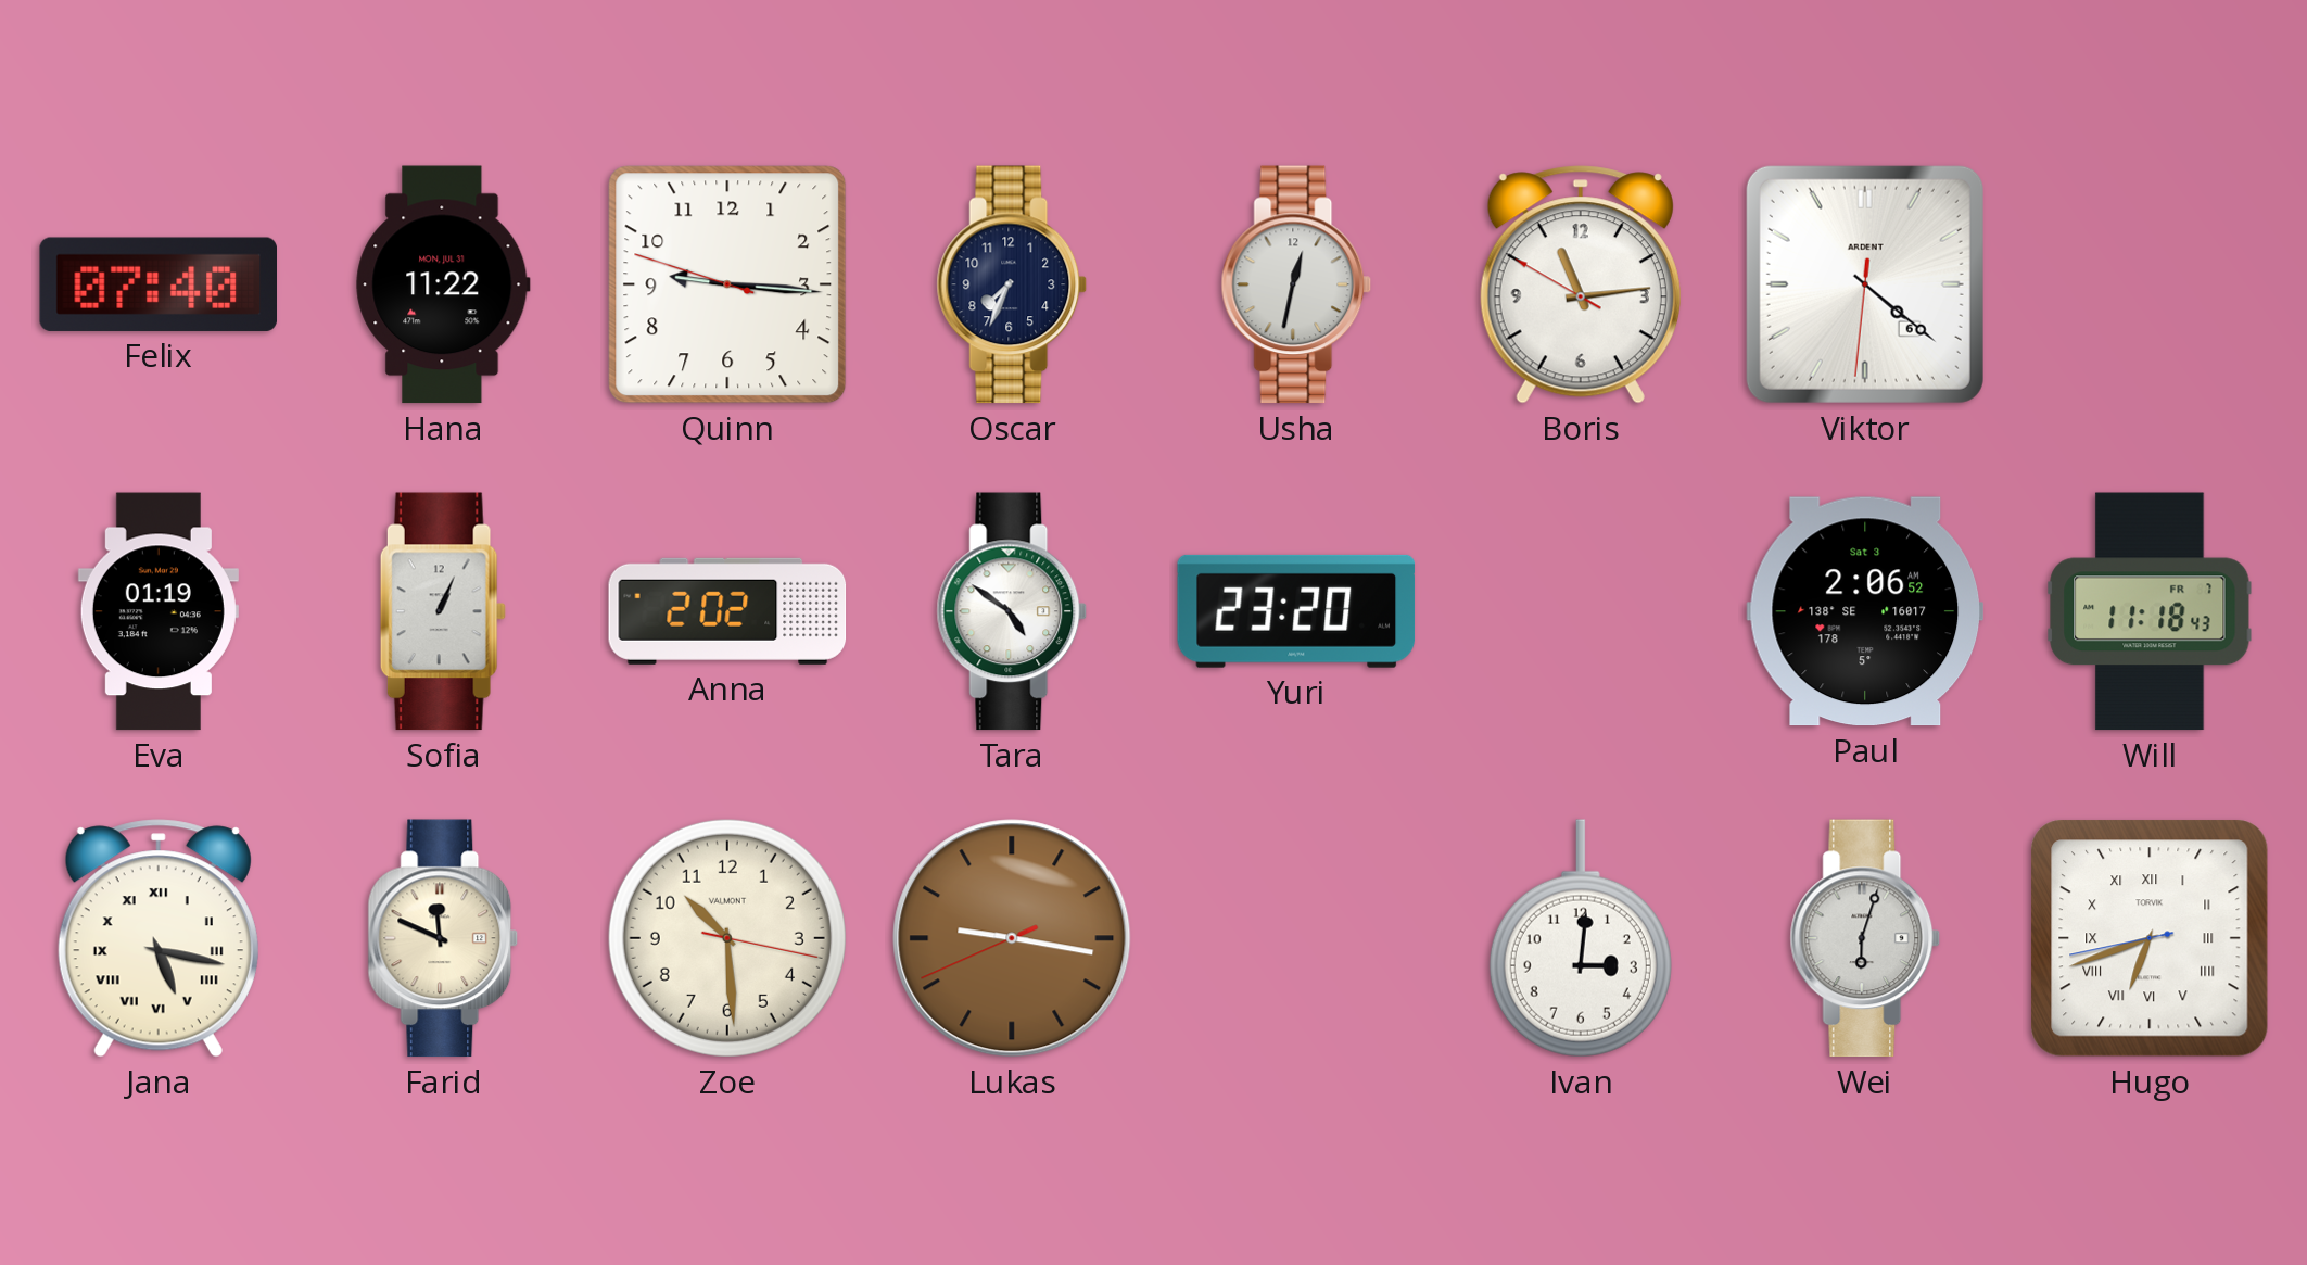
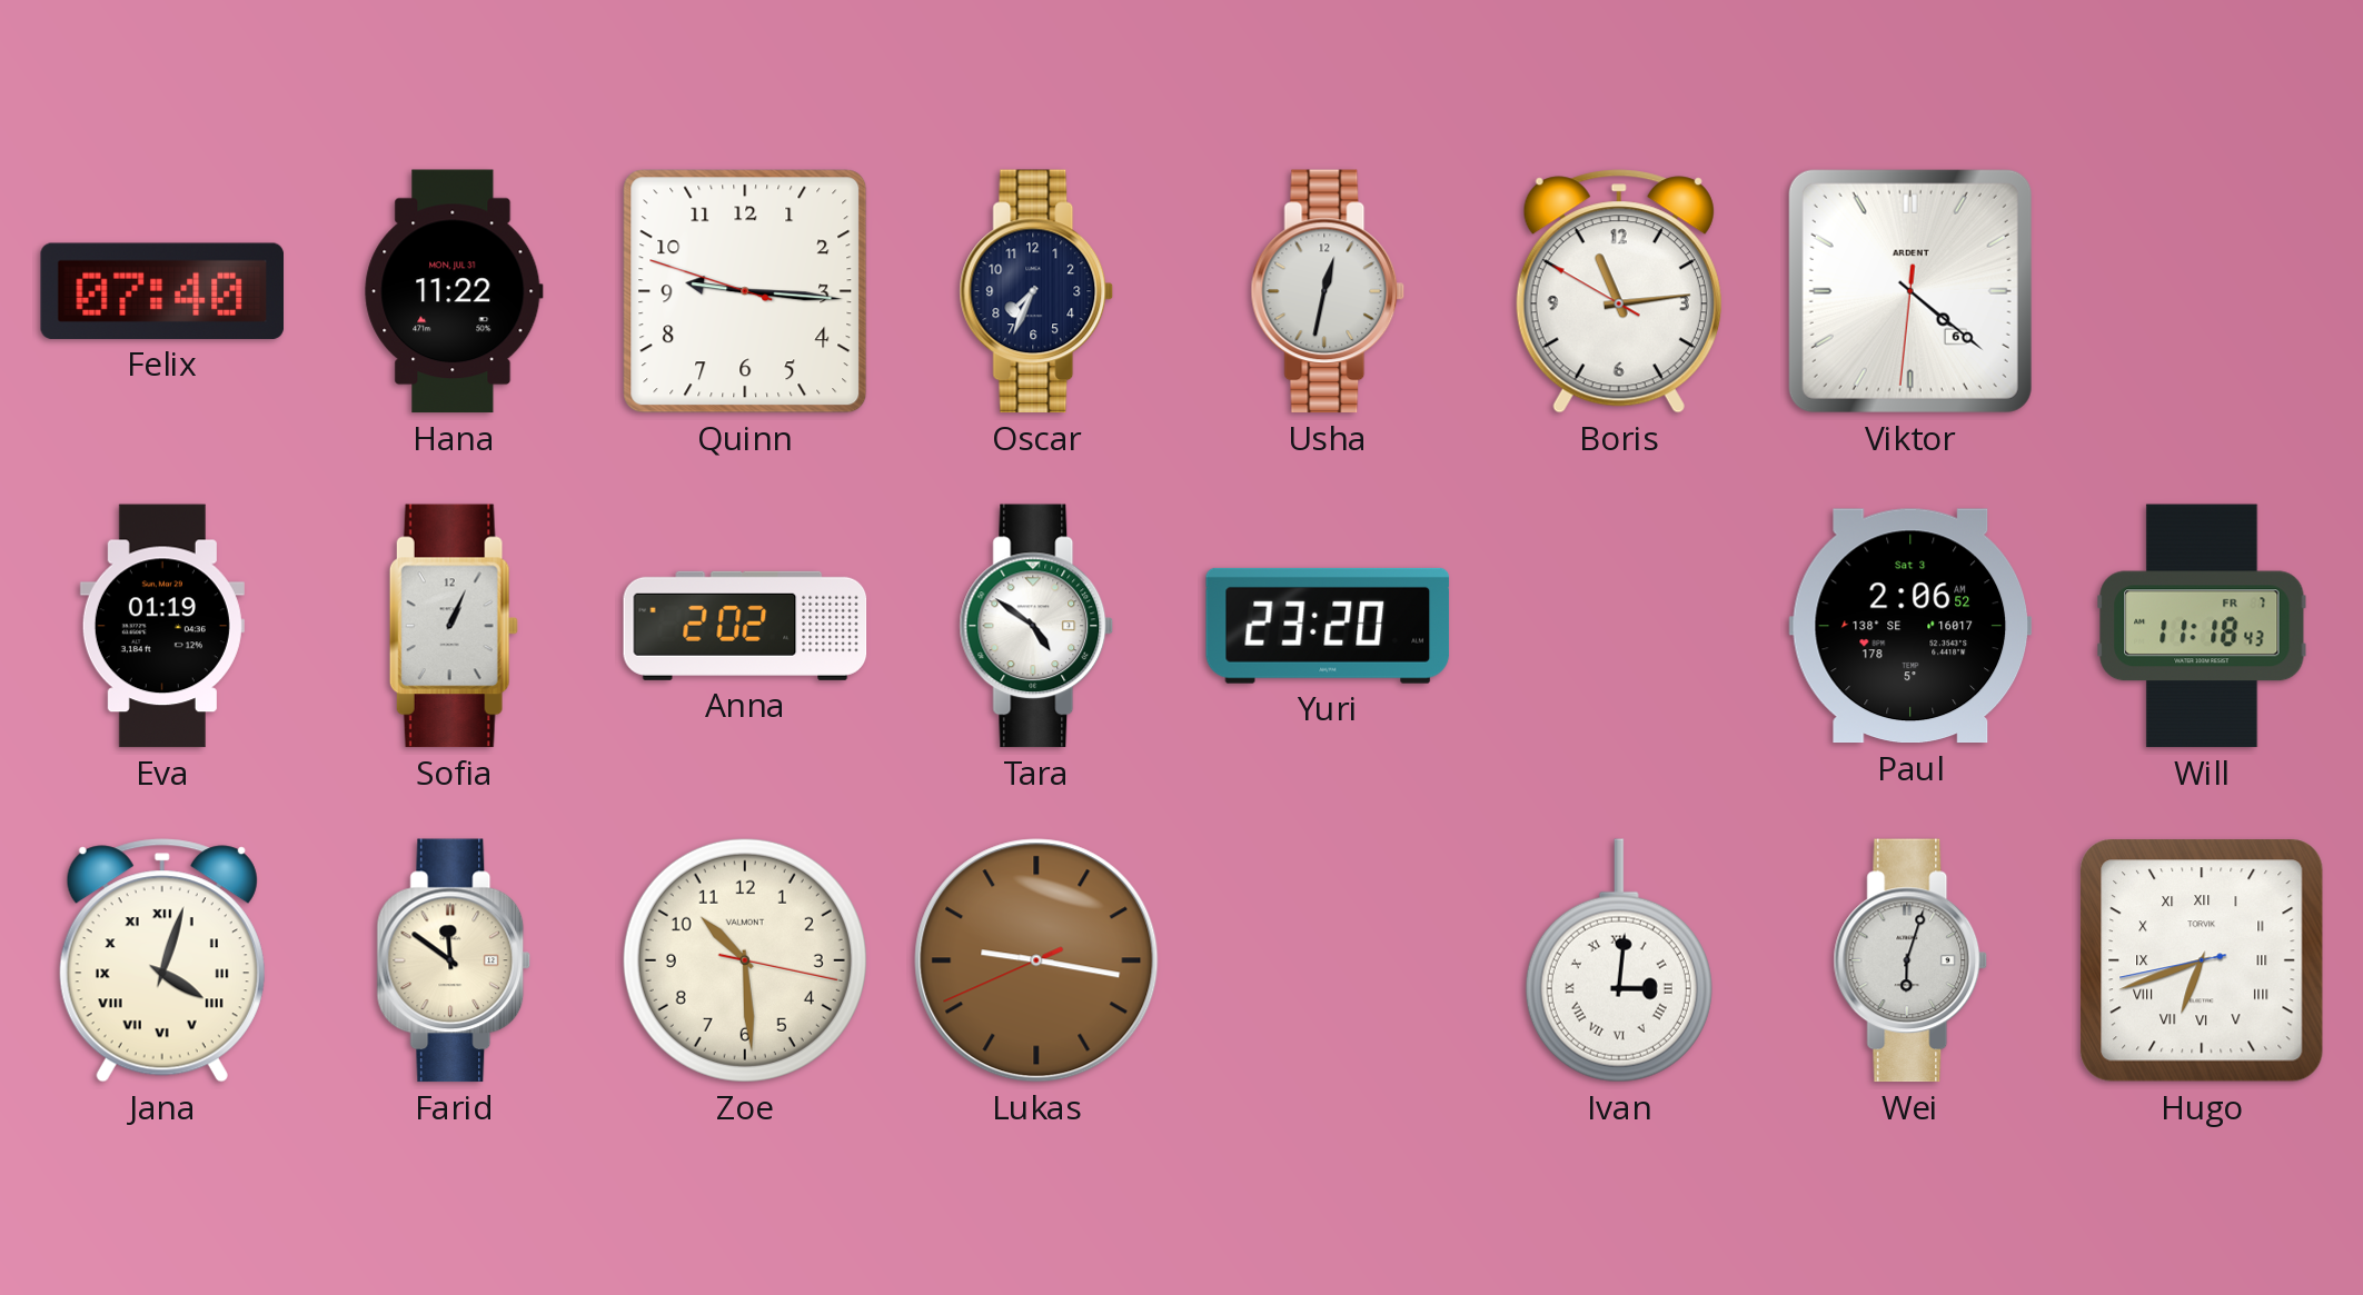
Jana: 5:17 -> 4:03 (162, 960)
Farid: 11:49 -> 11:51 (454, 960)
Ivan numerals: Arabic -> Roman (1619, 960)
